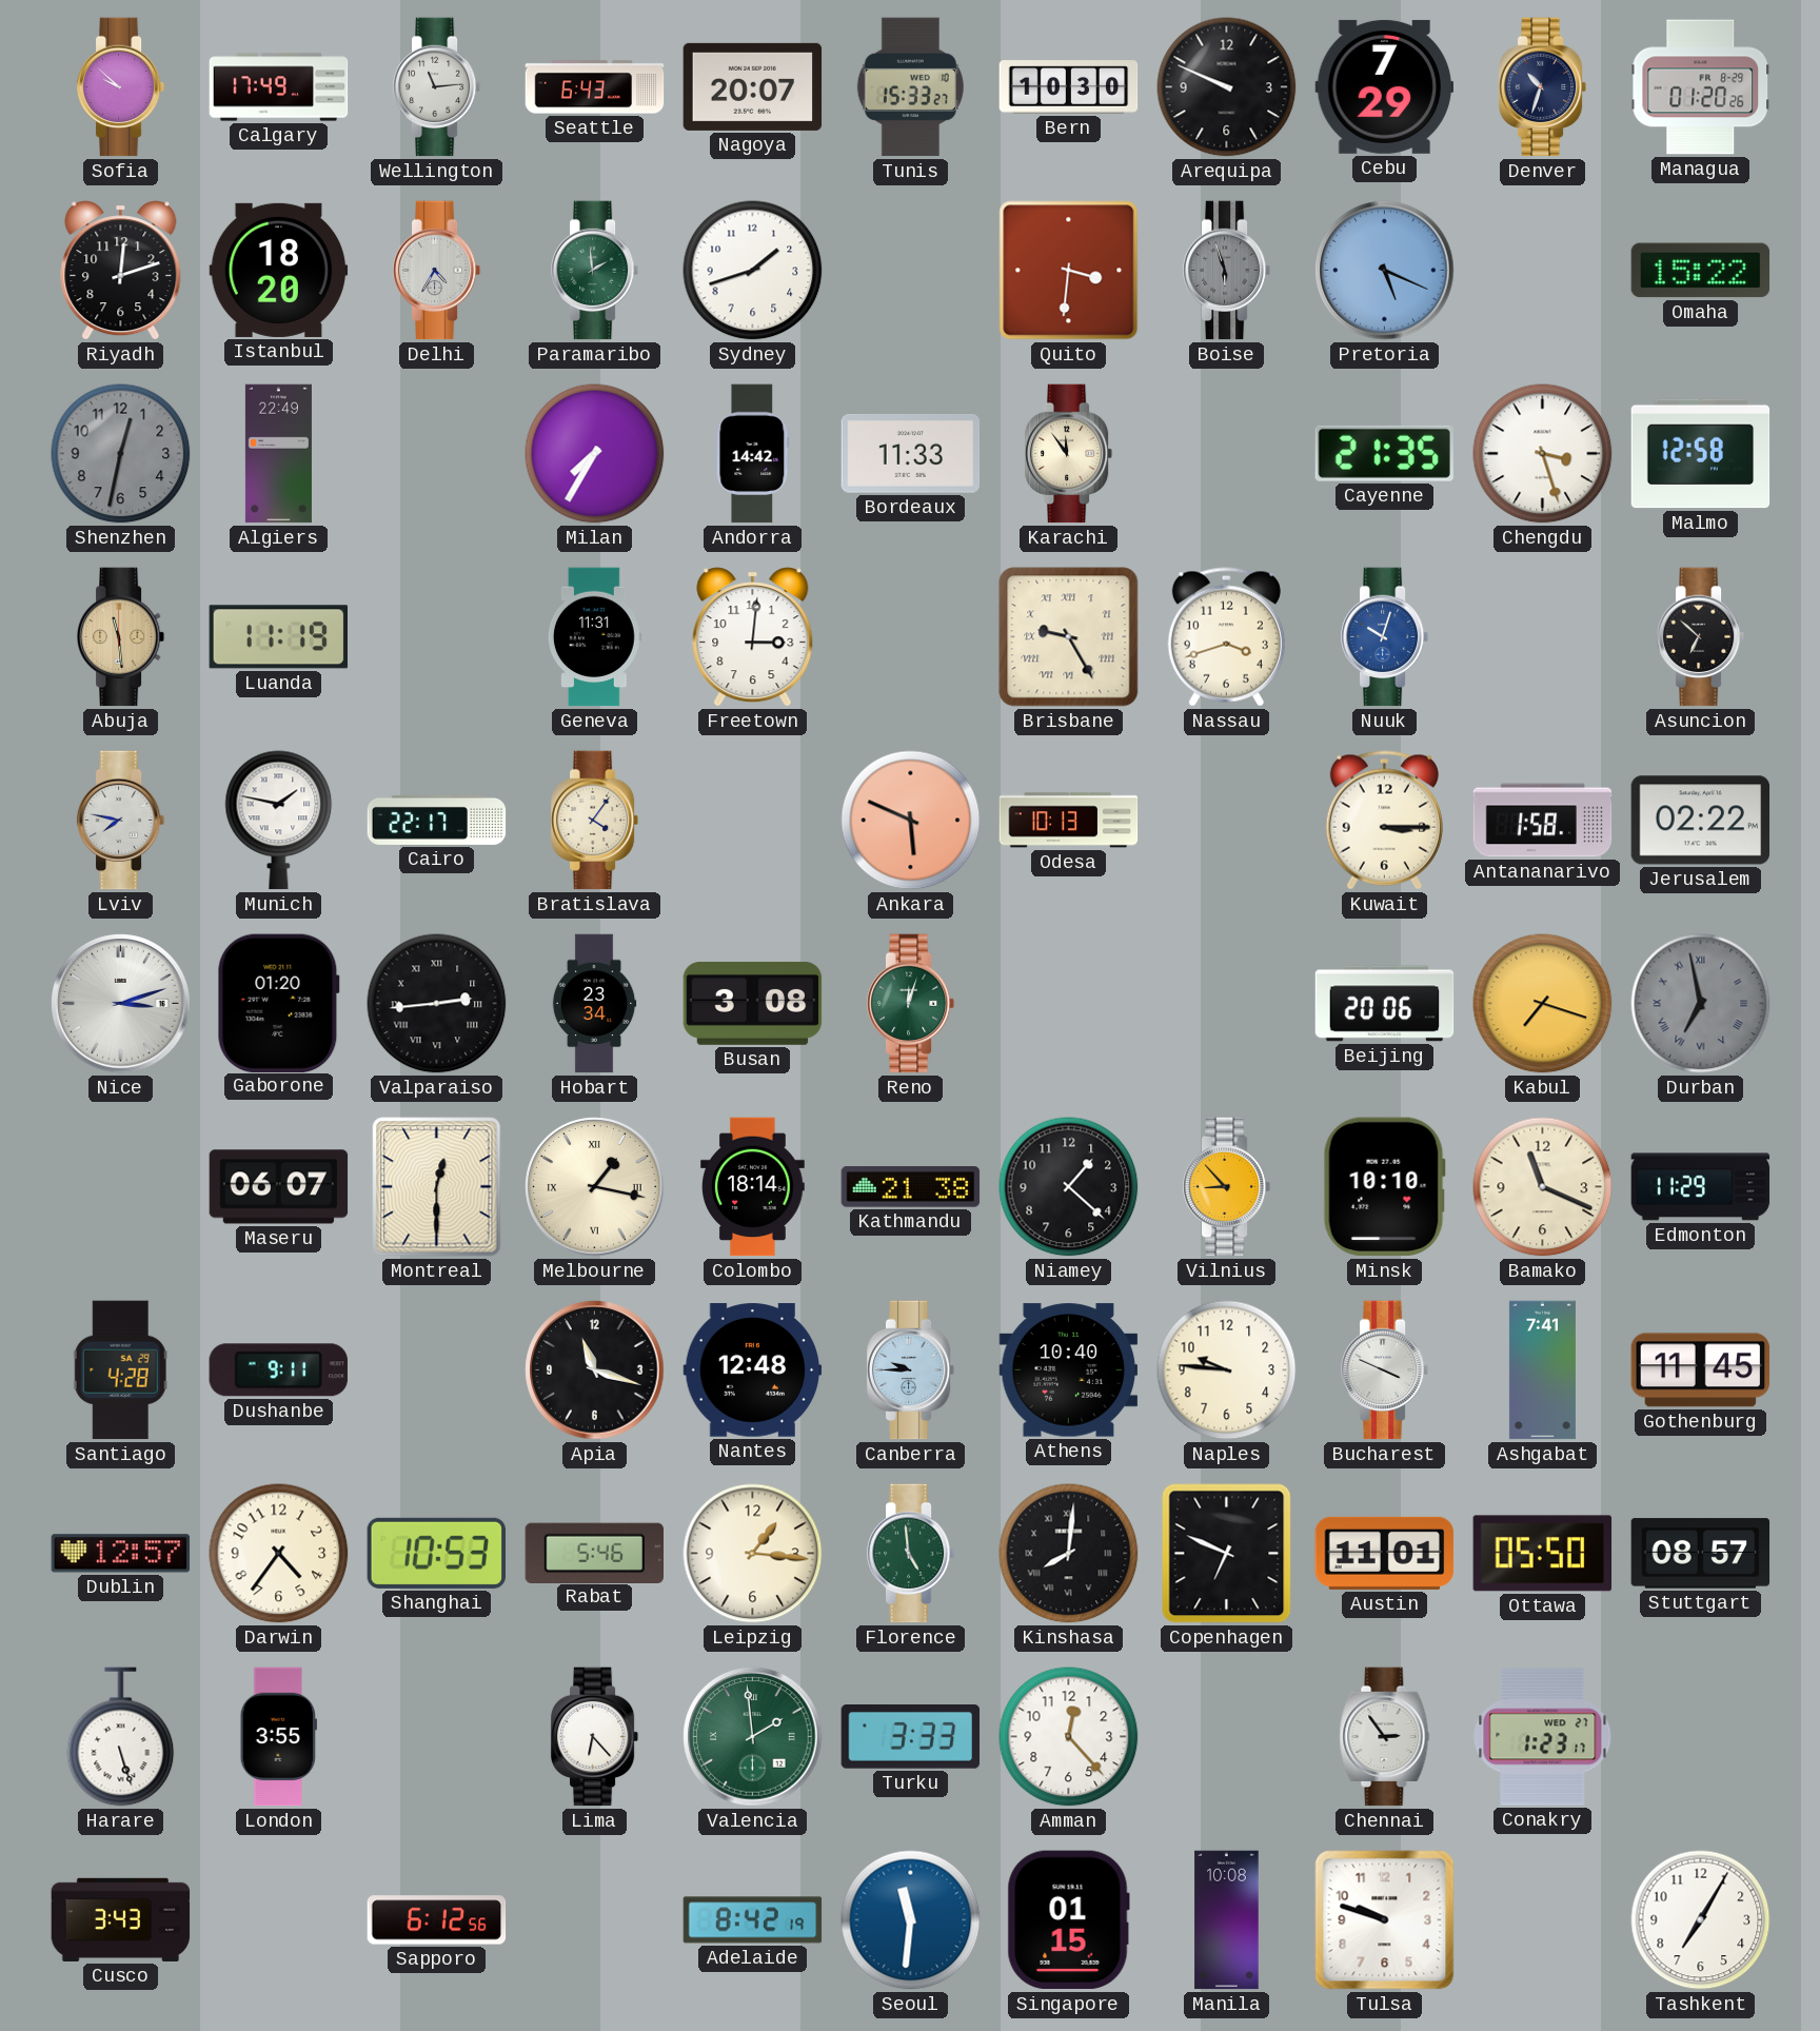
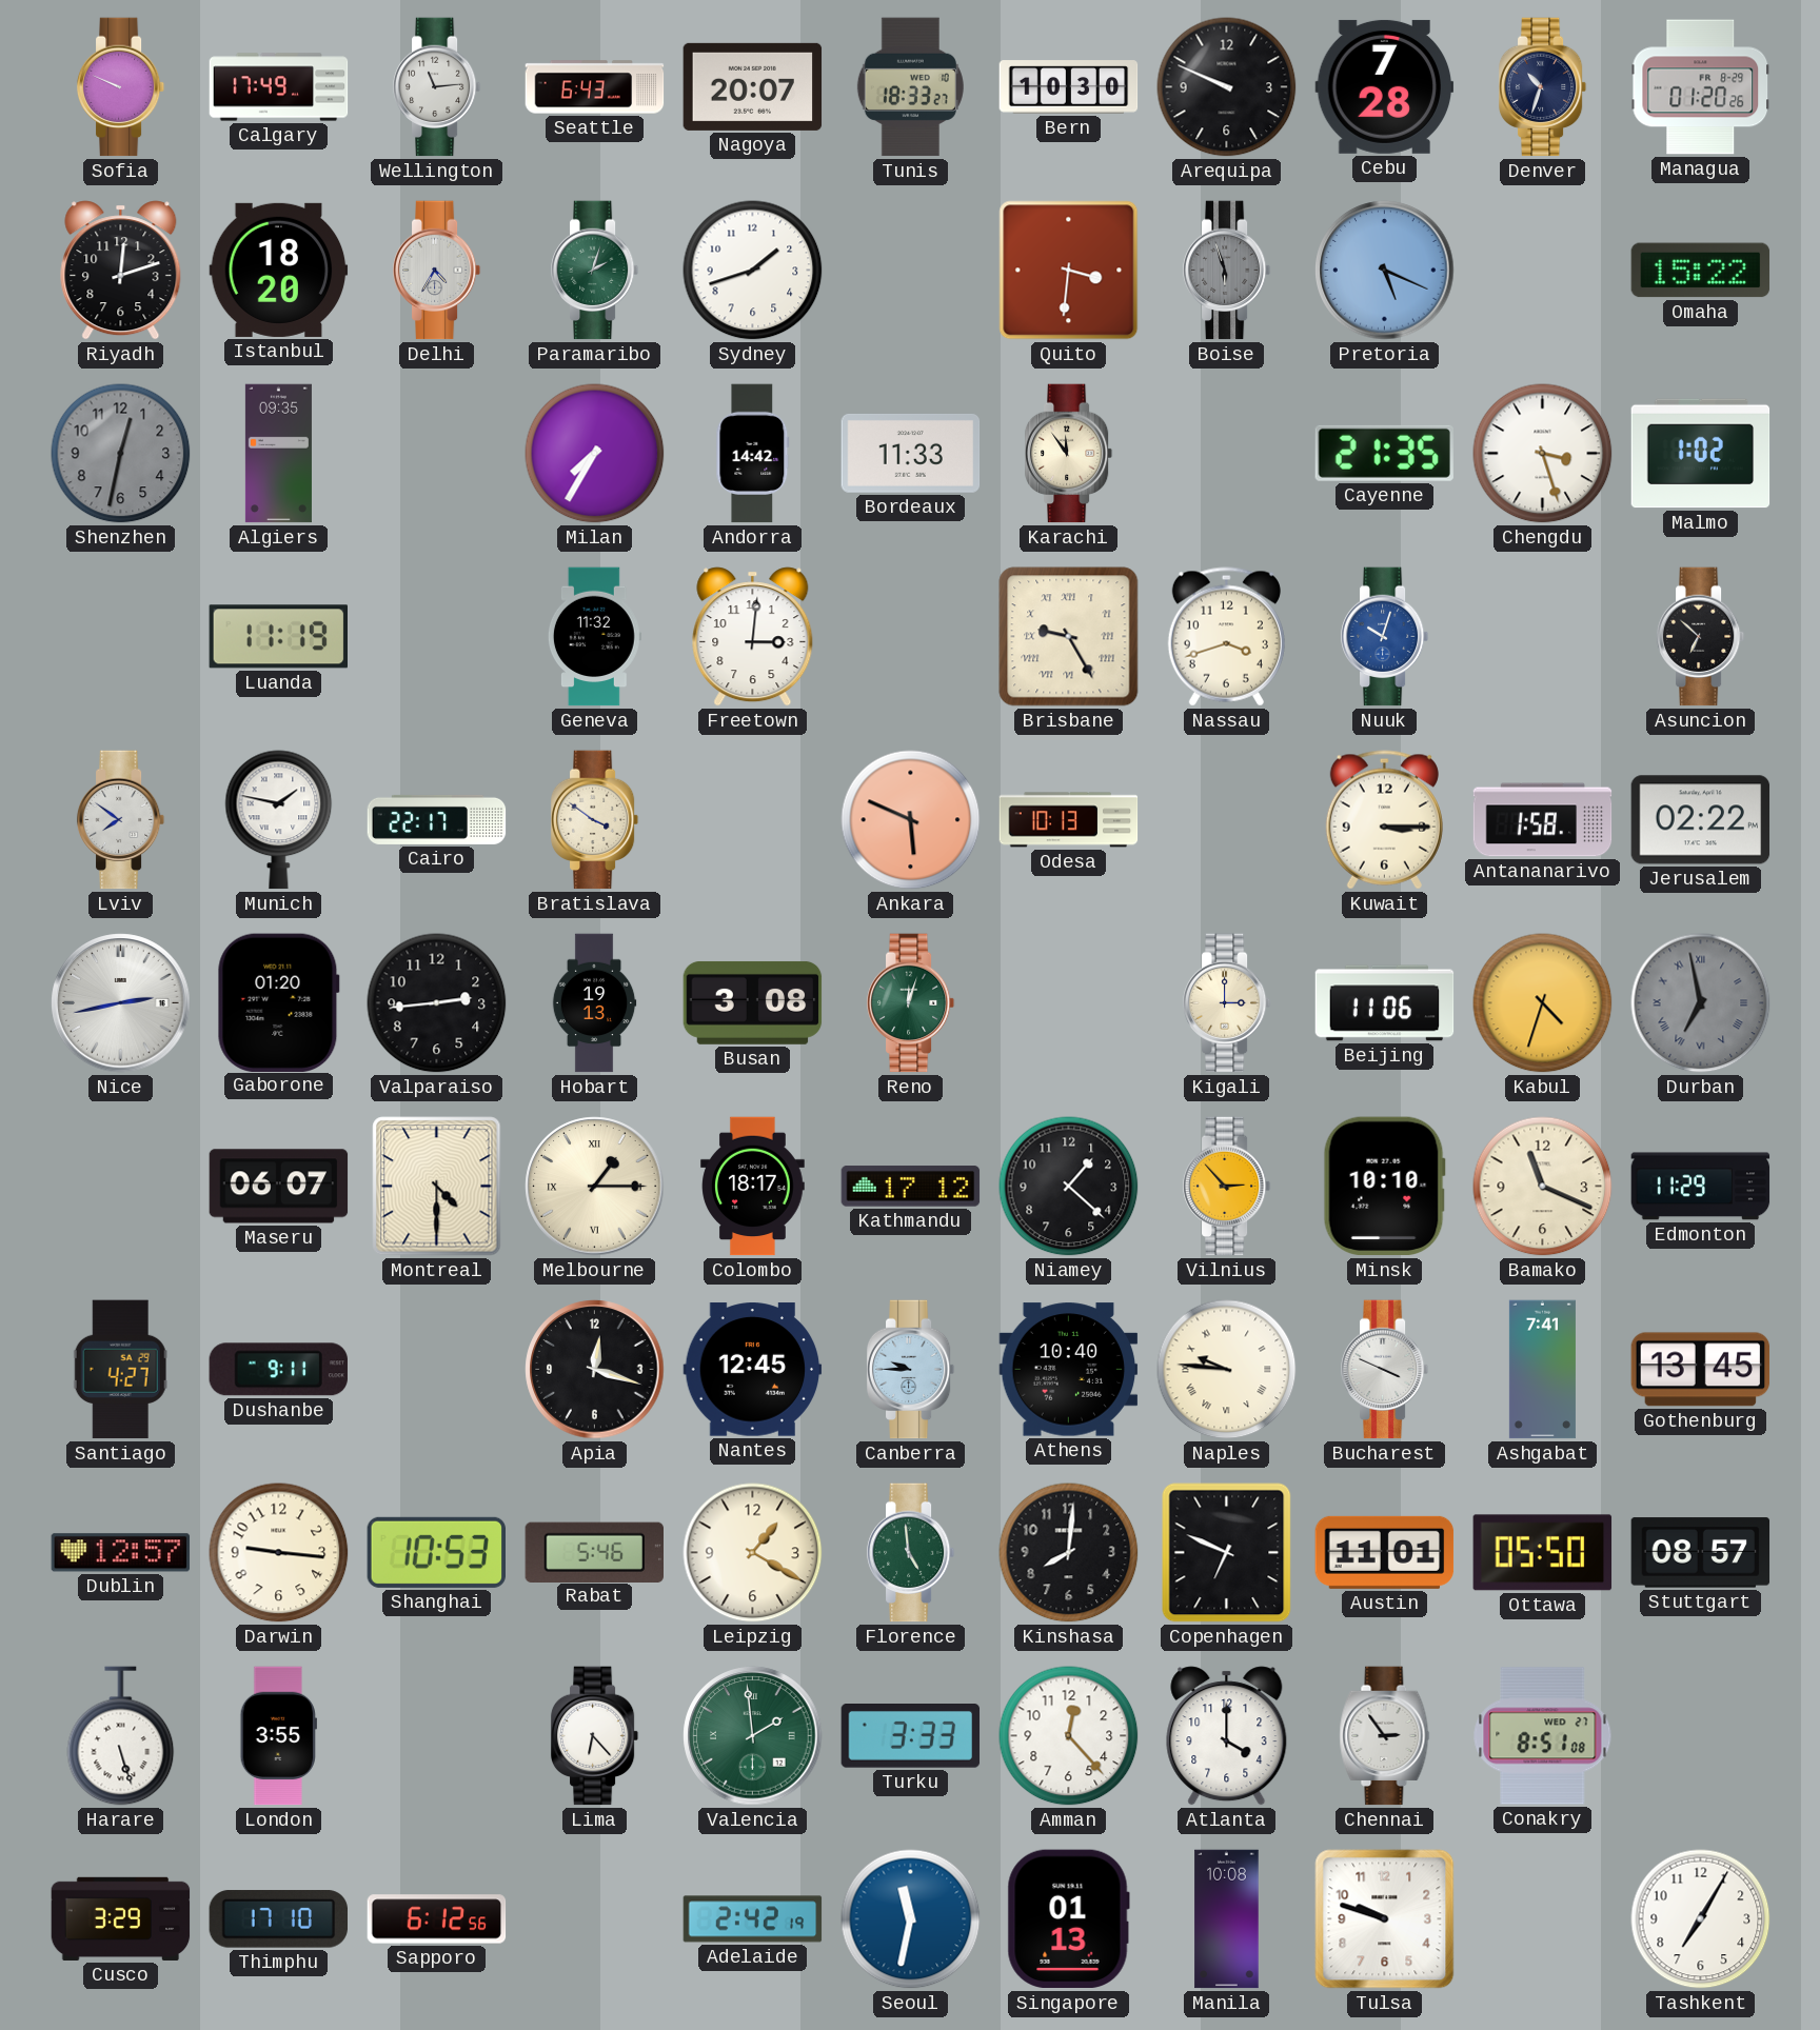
Sofia: 9:52 -> 9:49 (121, 87)
Tunis: 15:33 -> 18:33 (910, 87)
Cebu: 7:29 -> 7:28 (1385, 86)
Paramaribo: 1:59 -> 2:03 (595, 271)
Algiers: 22:49 -> 09:35 (278, 454)
Malmo: 12:58 -> 1:02 (1701, 454)
Abuja: 11:29 -> none (121, 637)
Geneva: 11:31 -> 11:32 (594, 637)
Lviv: 7:47 -> 7:51 (121, 820)
Bratislava: 4:06 -> 3:51 (595, 820)
Nice: 3:12 -> 2:43 (121, 1003)
Valparaiso numerals: Roman -> Arabic (437, 1003)
Hobart: 23:34 -> 19:13 (594, 1003)
Kigali: none -> 3:00 (1227, 1003)
Beijing: 20:06 -> 11:06 (1385, 1003)
Kabul: 7:18 -> 4:33 (1543, 1003)
Montreal: 12:30 -> 4:30 (437, 1187)
Melbourne: 1:17 -> 1:15 (595, 1187)
Colombo: 18:14 -> 18:17 (753, 1187)
Kathmandu: 21:38 -> 17:12 (911, 1187)
Vilnius: 8:53 -> 2:53 (1227, 1187)
Santiago: 4:28 -> 4:27 (120, 1370)
Apia: 11:18 -> 12:18 (595, 1370)
Nantes: 12:48 -> 12:45 (753, 1370)
Naples numerals: Arabic -> Roman (1227, 1370)
Gothenburg: 11:45 -> 13:45 (1701, 1370)
Darwin: 4:36 -> 9:16 (279, 1553)
Leipzig: 1:16 -> 1:20 (753, 1553)
Kinshasa numerals: Roman -> Arabic (1069, 1553)
Atlanta: none -> 4:00 (1227, 1736)
Conakry: 1:23 -> 8:51 (1543, 1736)
Cusco: 3:43 -> 3:29 (121, 1918)
Thimphu: none -> 17:10 (279, 1919)
Adelaide: 8:42 -> 2:42 (753, 1919)
Seoul: 11:31 -> 11:32 (911, 1919)
Singapore: 01:15 -> 01:13 (1068, 1919)
